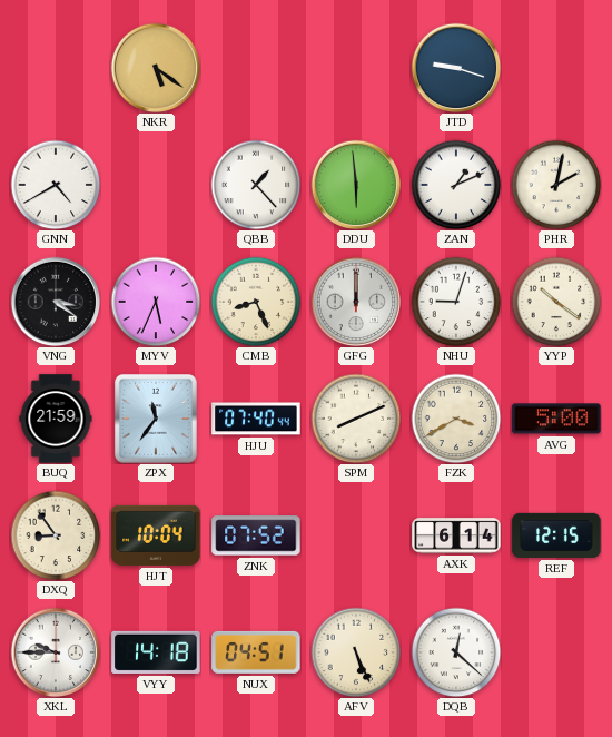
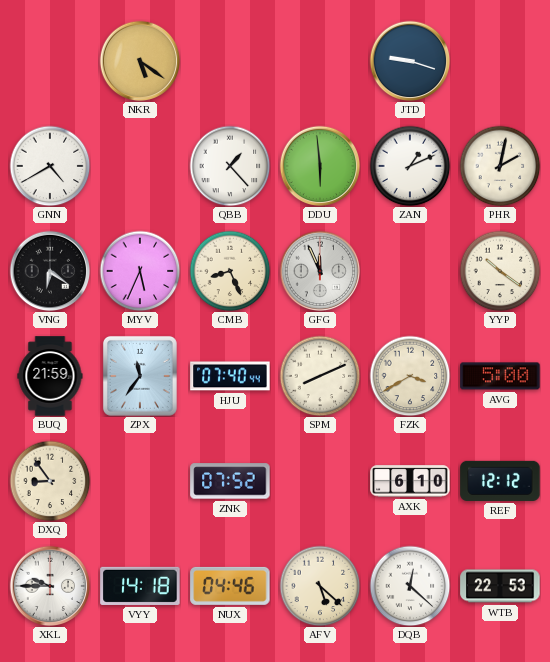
VNG: 3:21 -> 6:21 (50, 271)
GFG: 12:00 -> 11:56 (320, 271)
NHU: 9:03 -> none (456, 302)
HJT: 10:04 -> none (156, 535)
AXK: 6:14 -> 6:10 (410, 481)
REF: 12:15 -> 12:12 (500, 481)
NUX: 04:51 -> 04:46 (230, 586)
AFV: 5:26 -> 5:22 (320, 586)
WTB: none -> 22:53 (500, 586)
